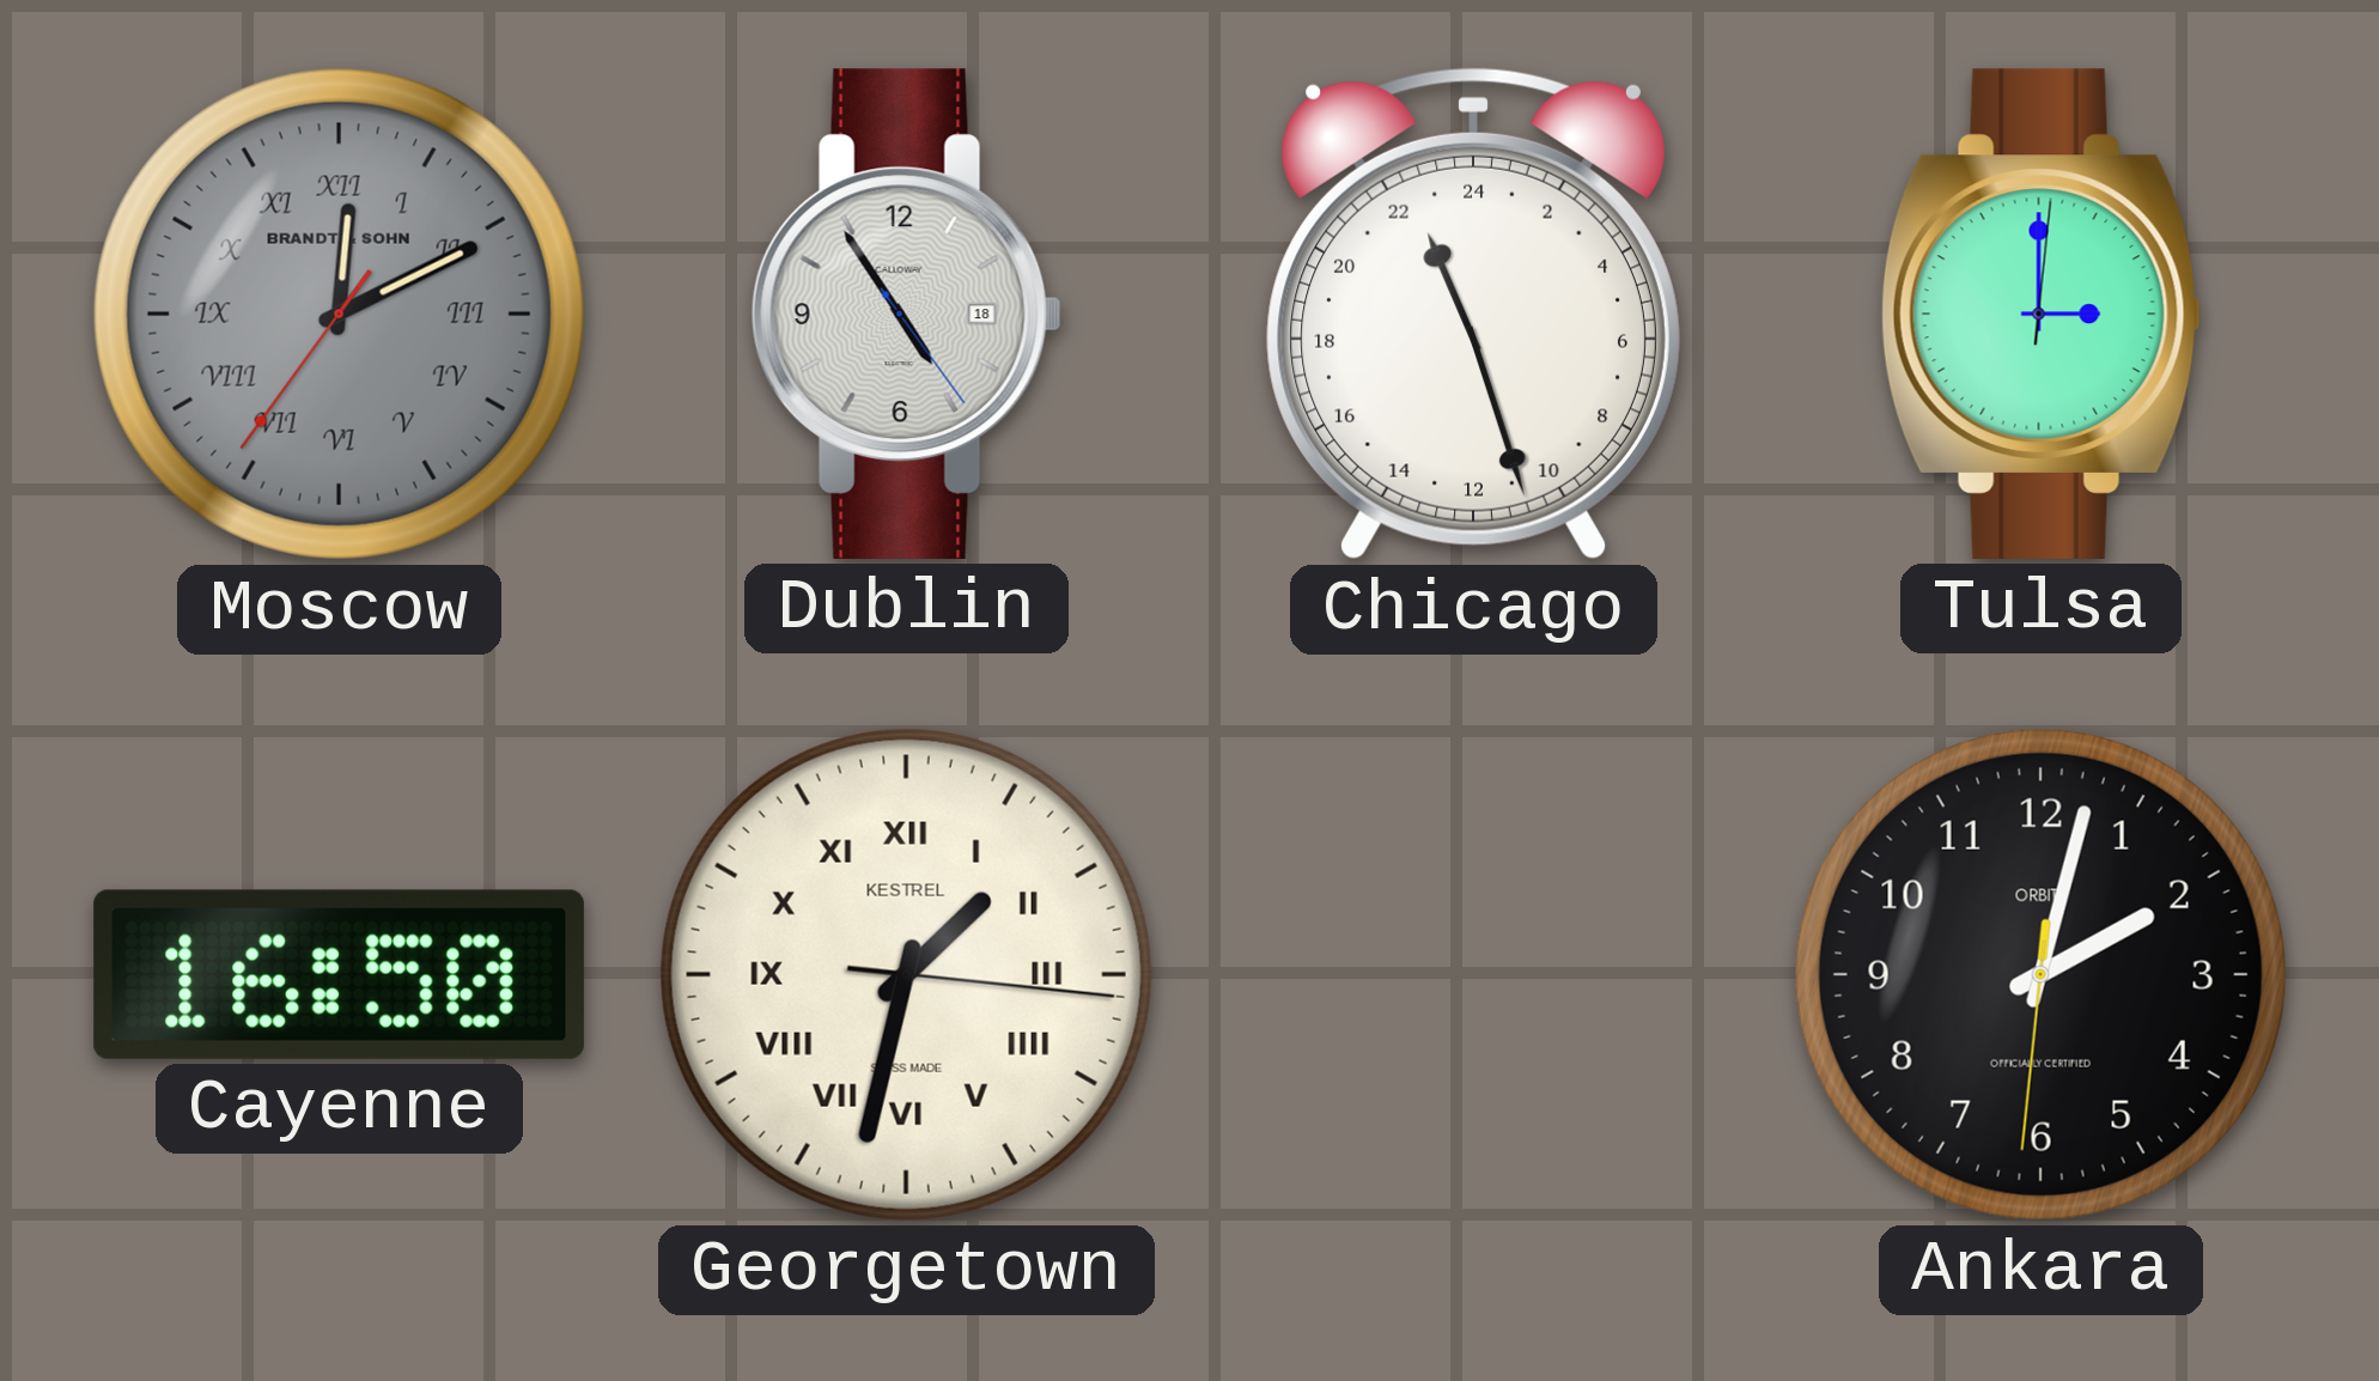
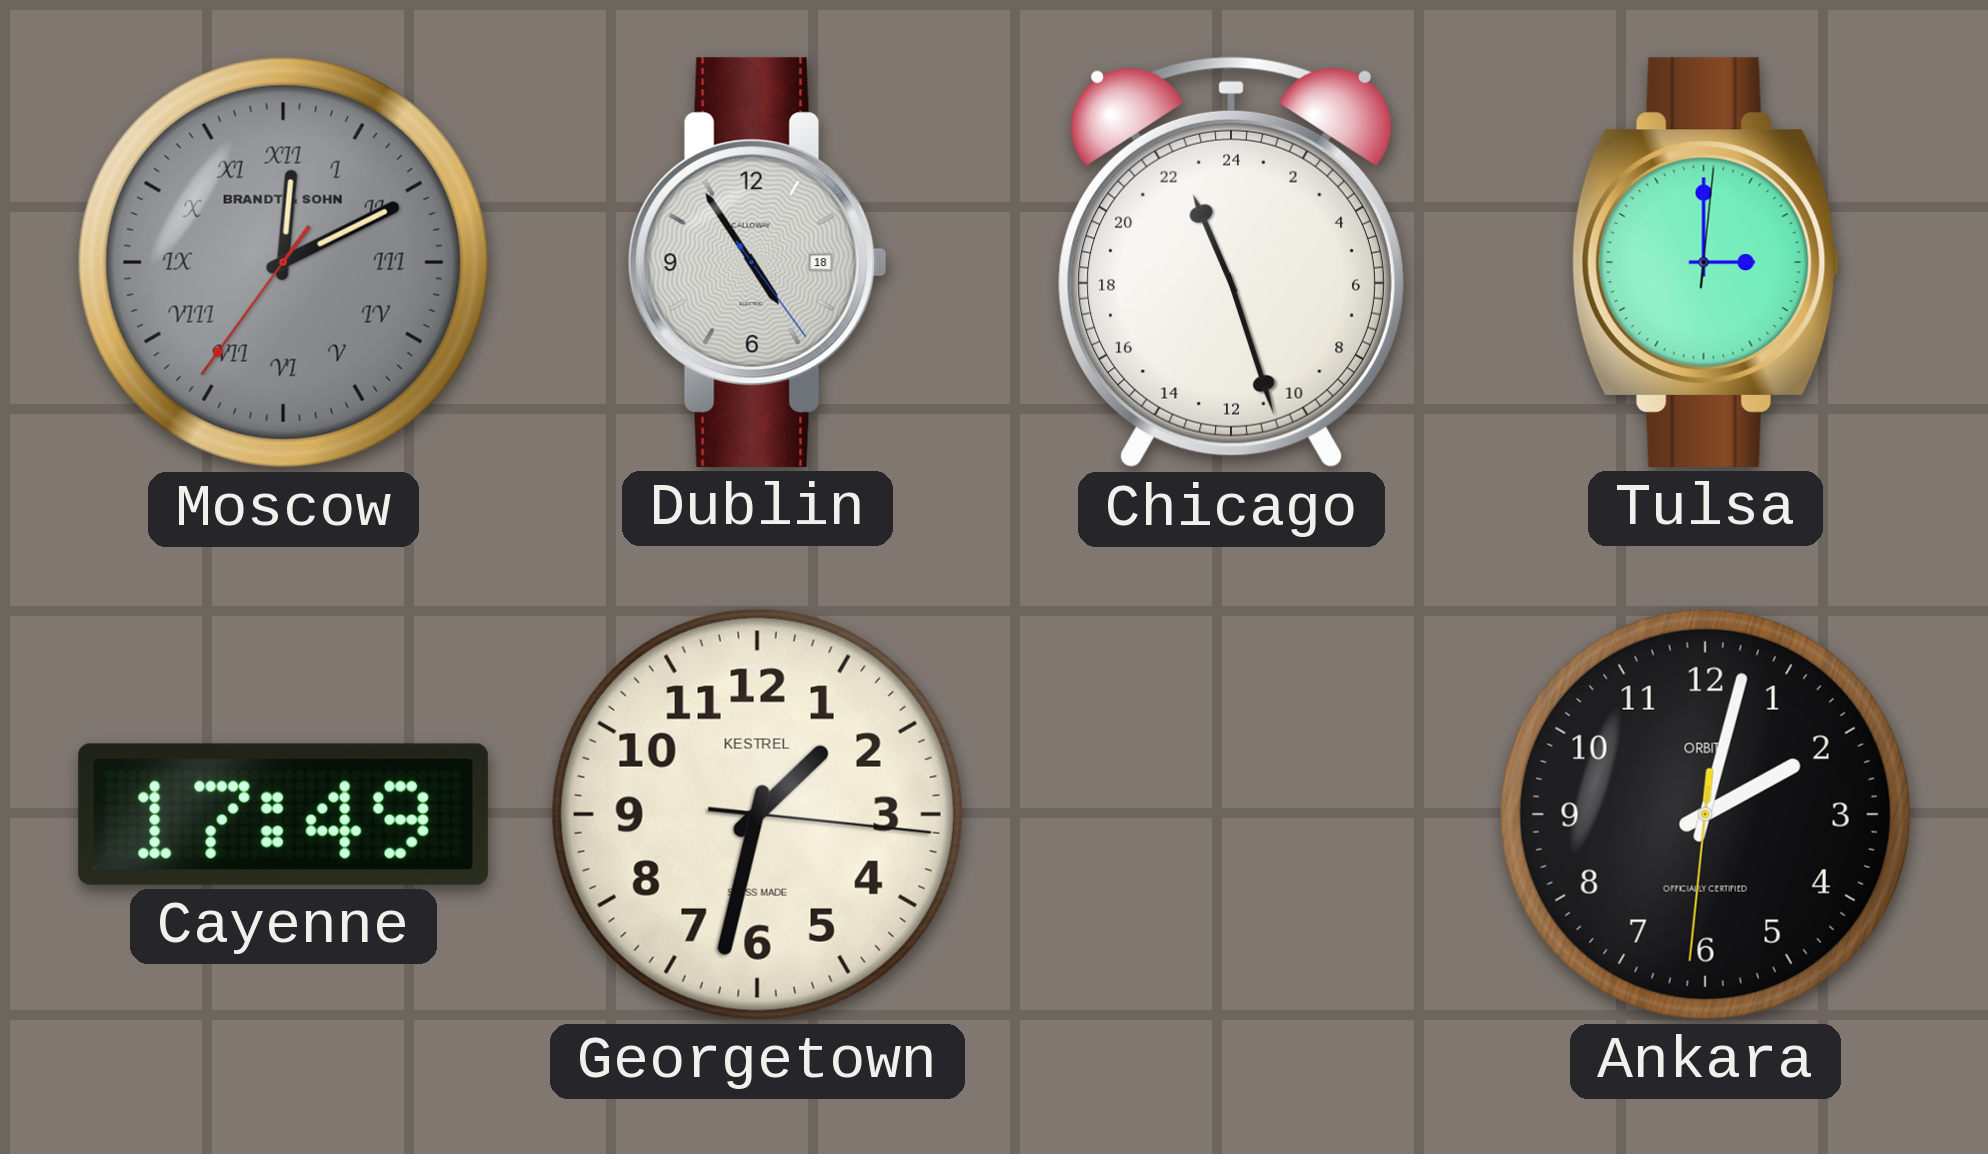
Cayenne: 16:50 -> 17:49 (283, 814)
Georgetown numerals: Roman -> Arabic (757, 814)
